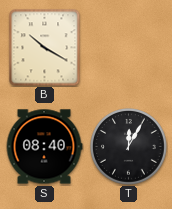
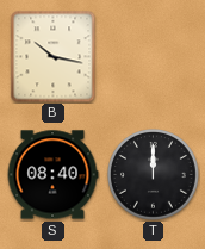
B: 10:20 -> 10:17 (54, 56)
T: 12:05 -> 12:00 (154, 175)
